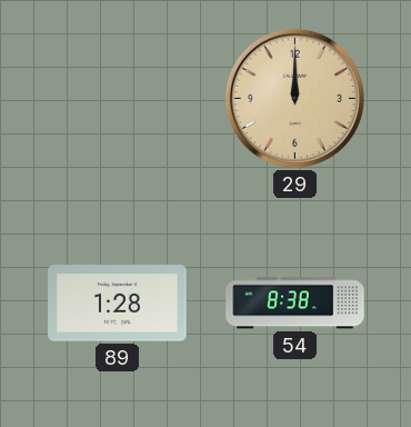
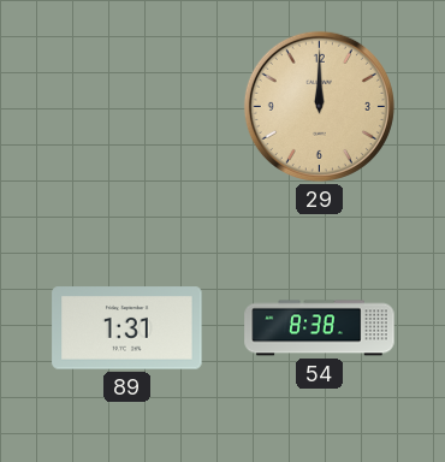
89: 1:28 -> 1:31 (127, 328)
